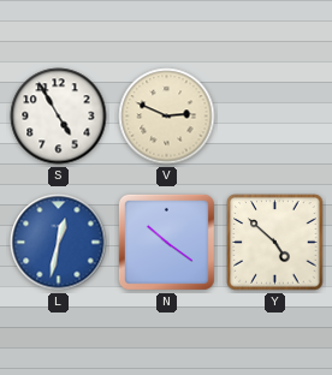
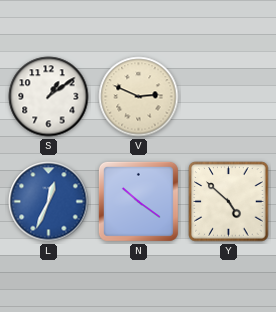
S: 4:55 -> 1:09 (49, 97)
L: 12:32 -> 12:34 (49, 202)
